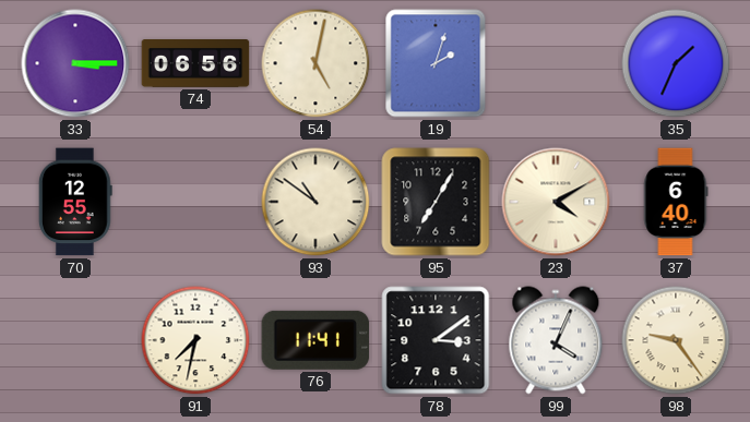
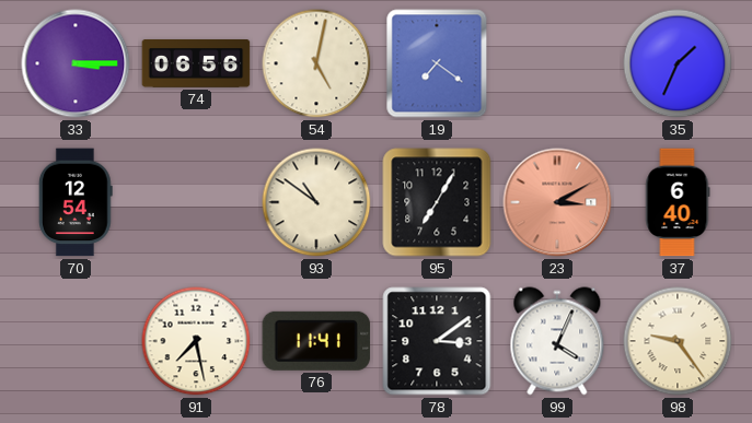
19: 2:03 -> 7:21 (437, 63)
70: 12:55 -> 12:54 (76, 202)
23: 4:10 -> 3:10 (557, 202)
23 dial: cream -> salmon (557, 202)
91: 7:32 -> 7:28 (196, 341)
